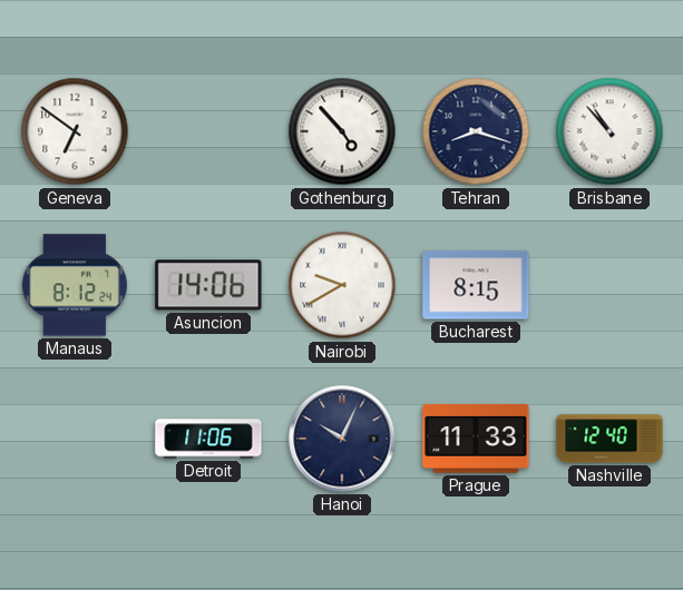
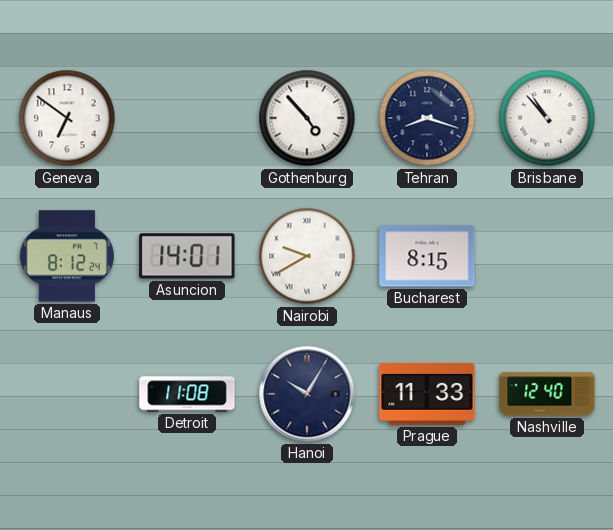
Asuncion: 14:06 -> 14:01 (187, 256)
Detroit: 11:06 -> 11:08 (187, 394)
Hanoi: 10:04 -> 10:05 (307, 394)
